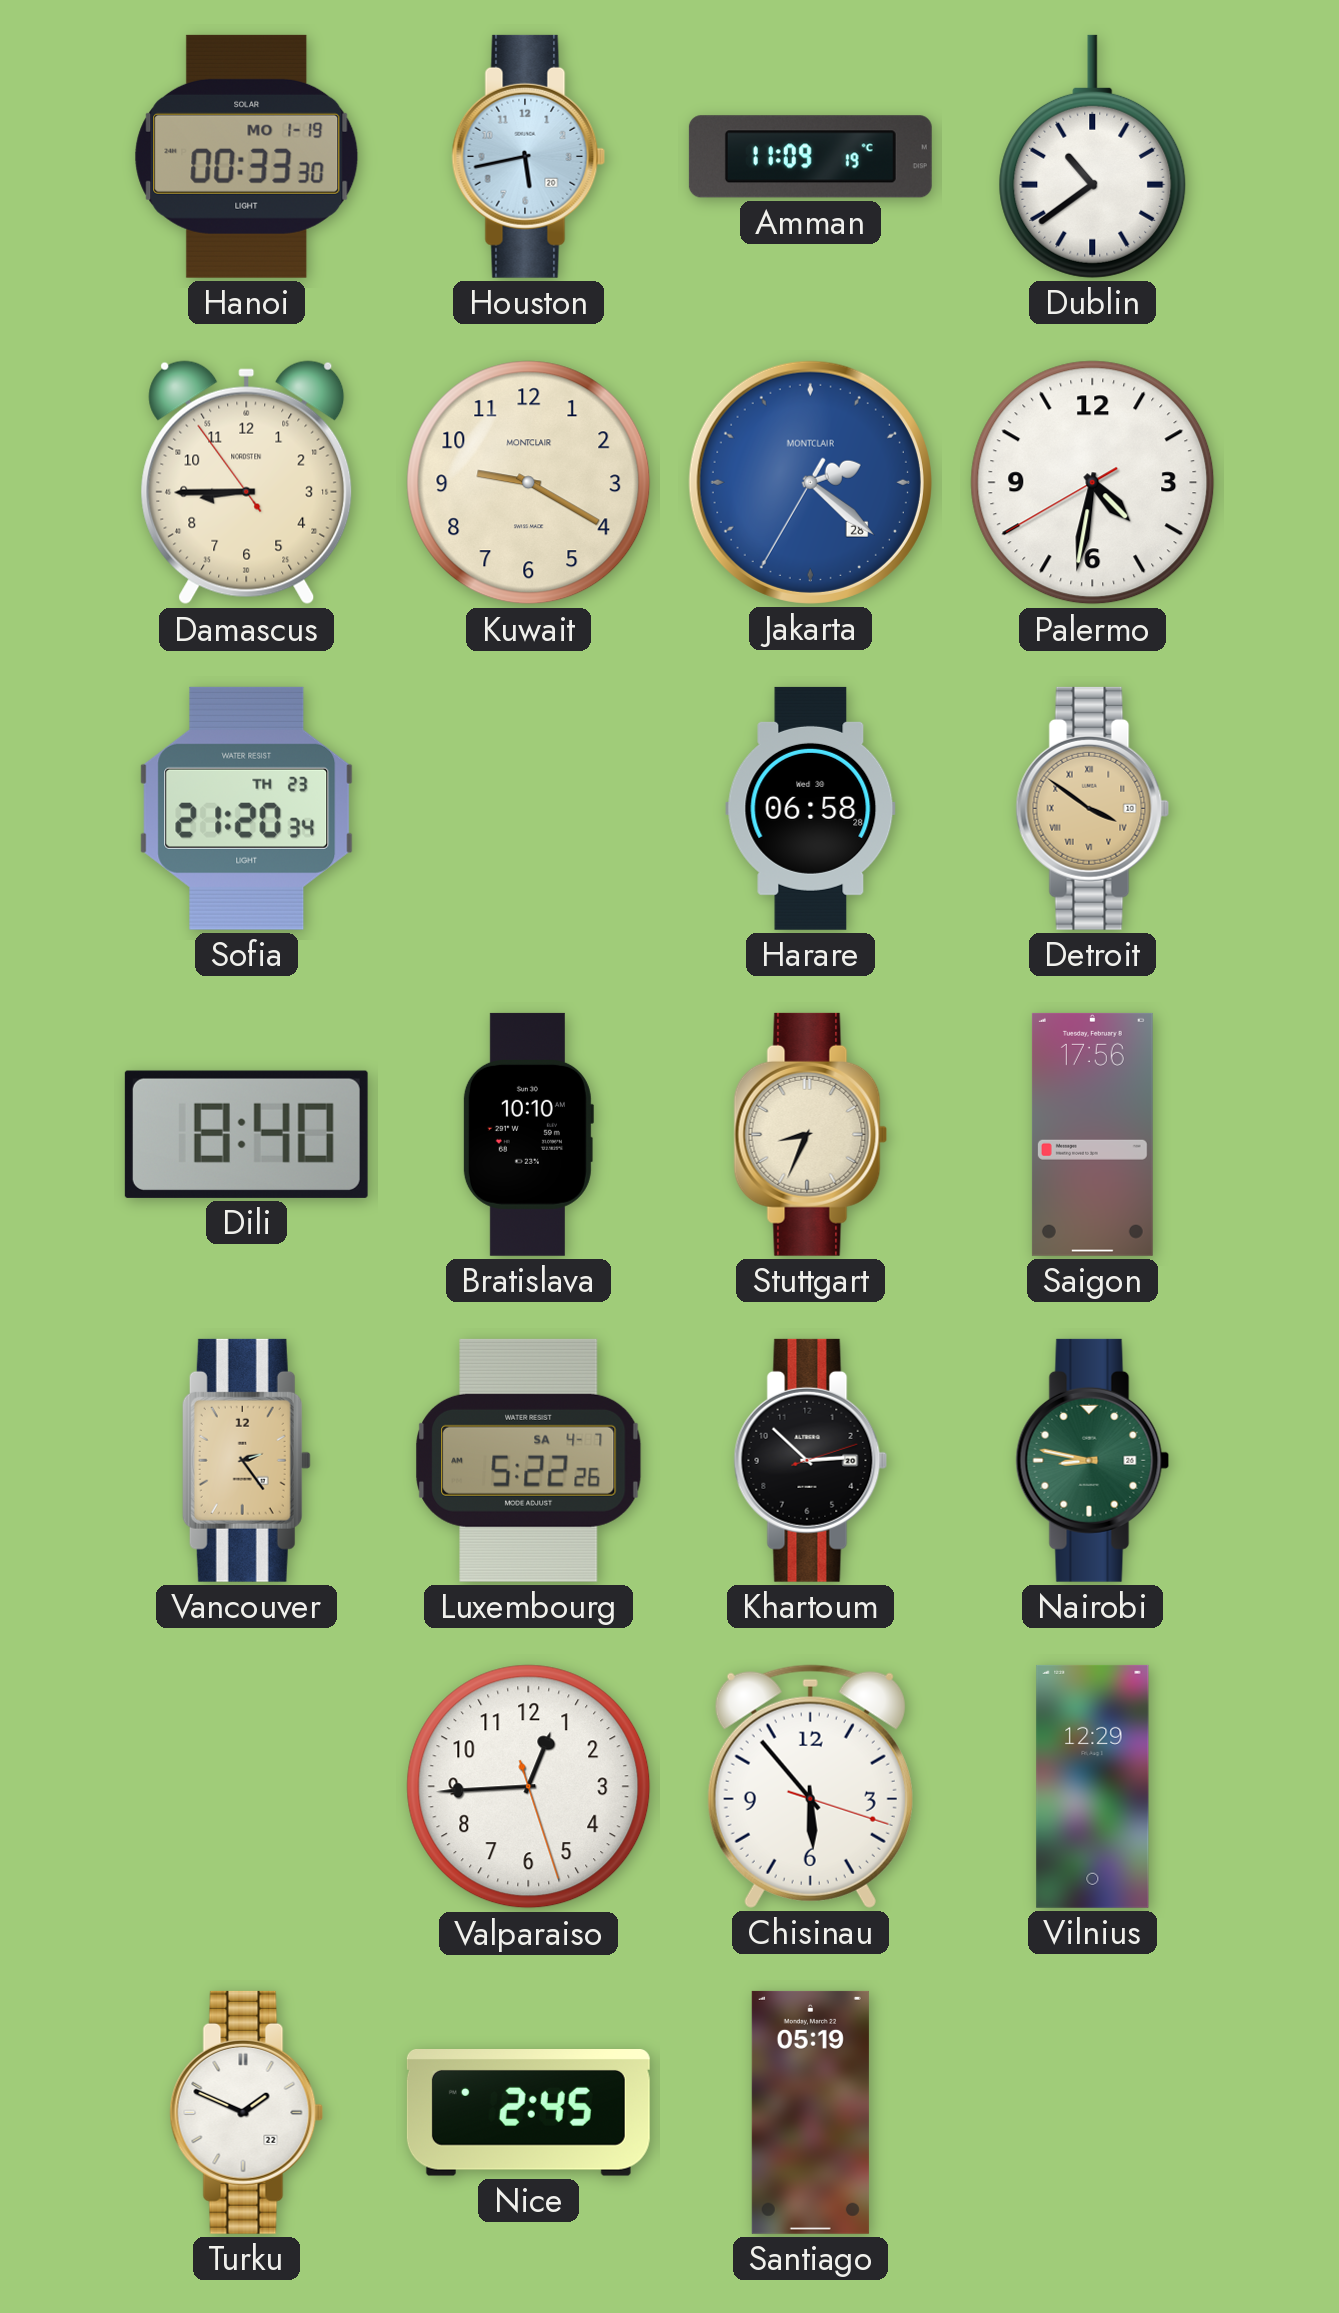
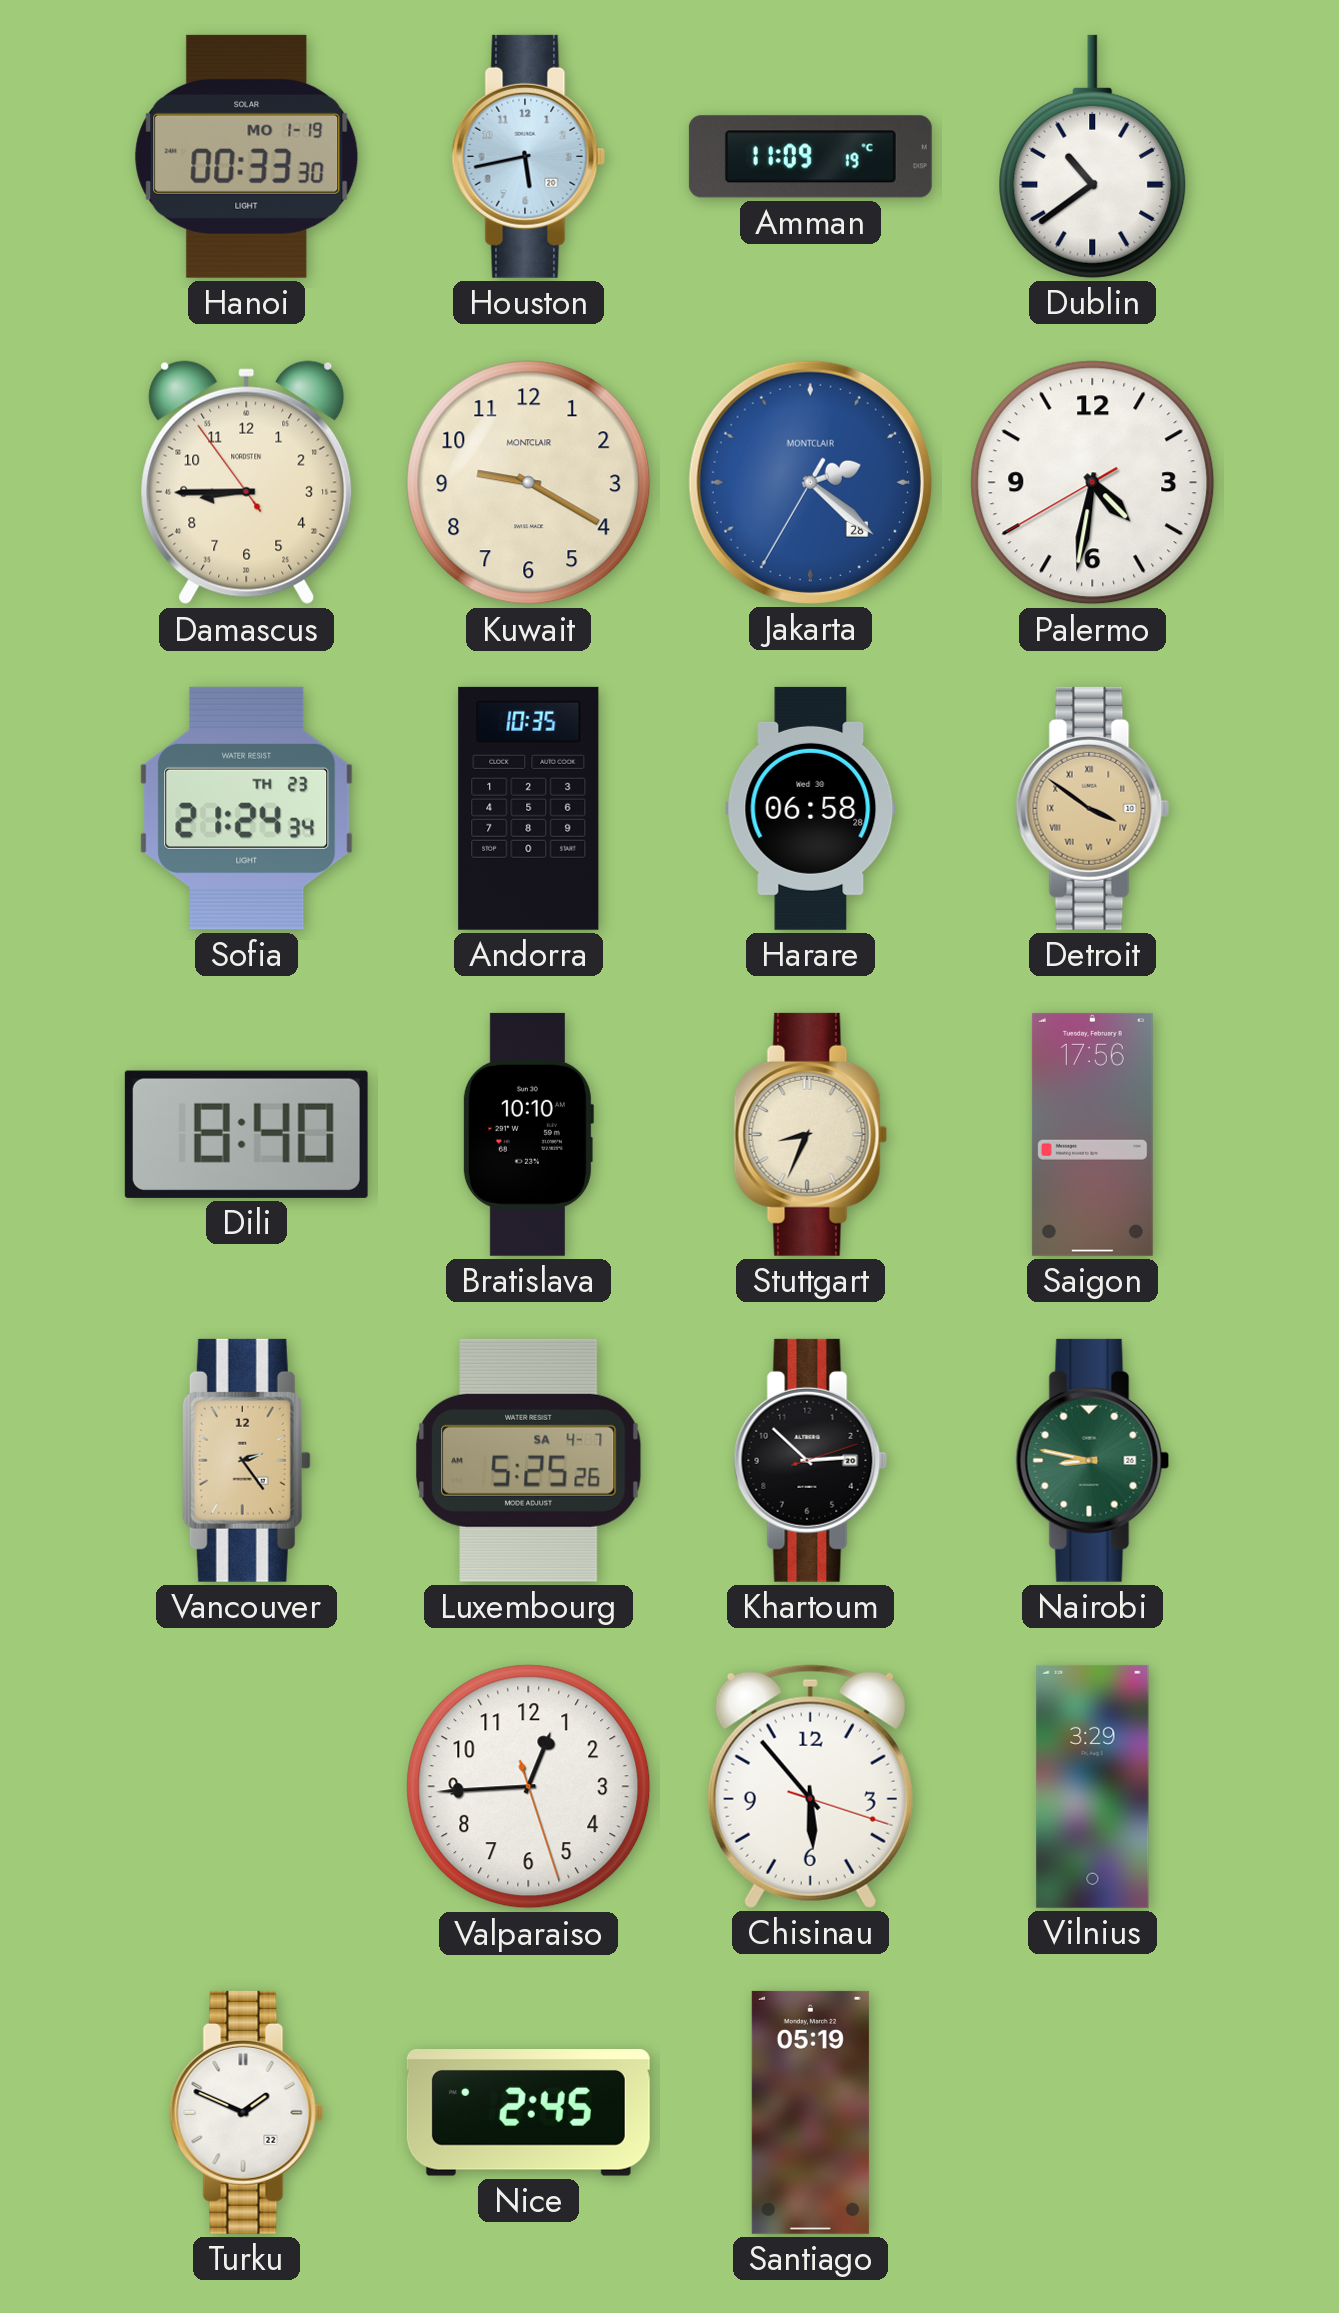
Sofia: 21:20 -> 21:24 (247, 808)
Andorra: none -> 10:35 (529, 808)
Luxembourg: 5:22 -> 5:25 (529, 1460)
Vilnius: 12:29 -> 3:29 (1093, 1786)
